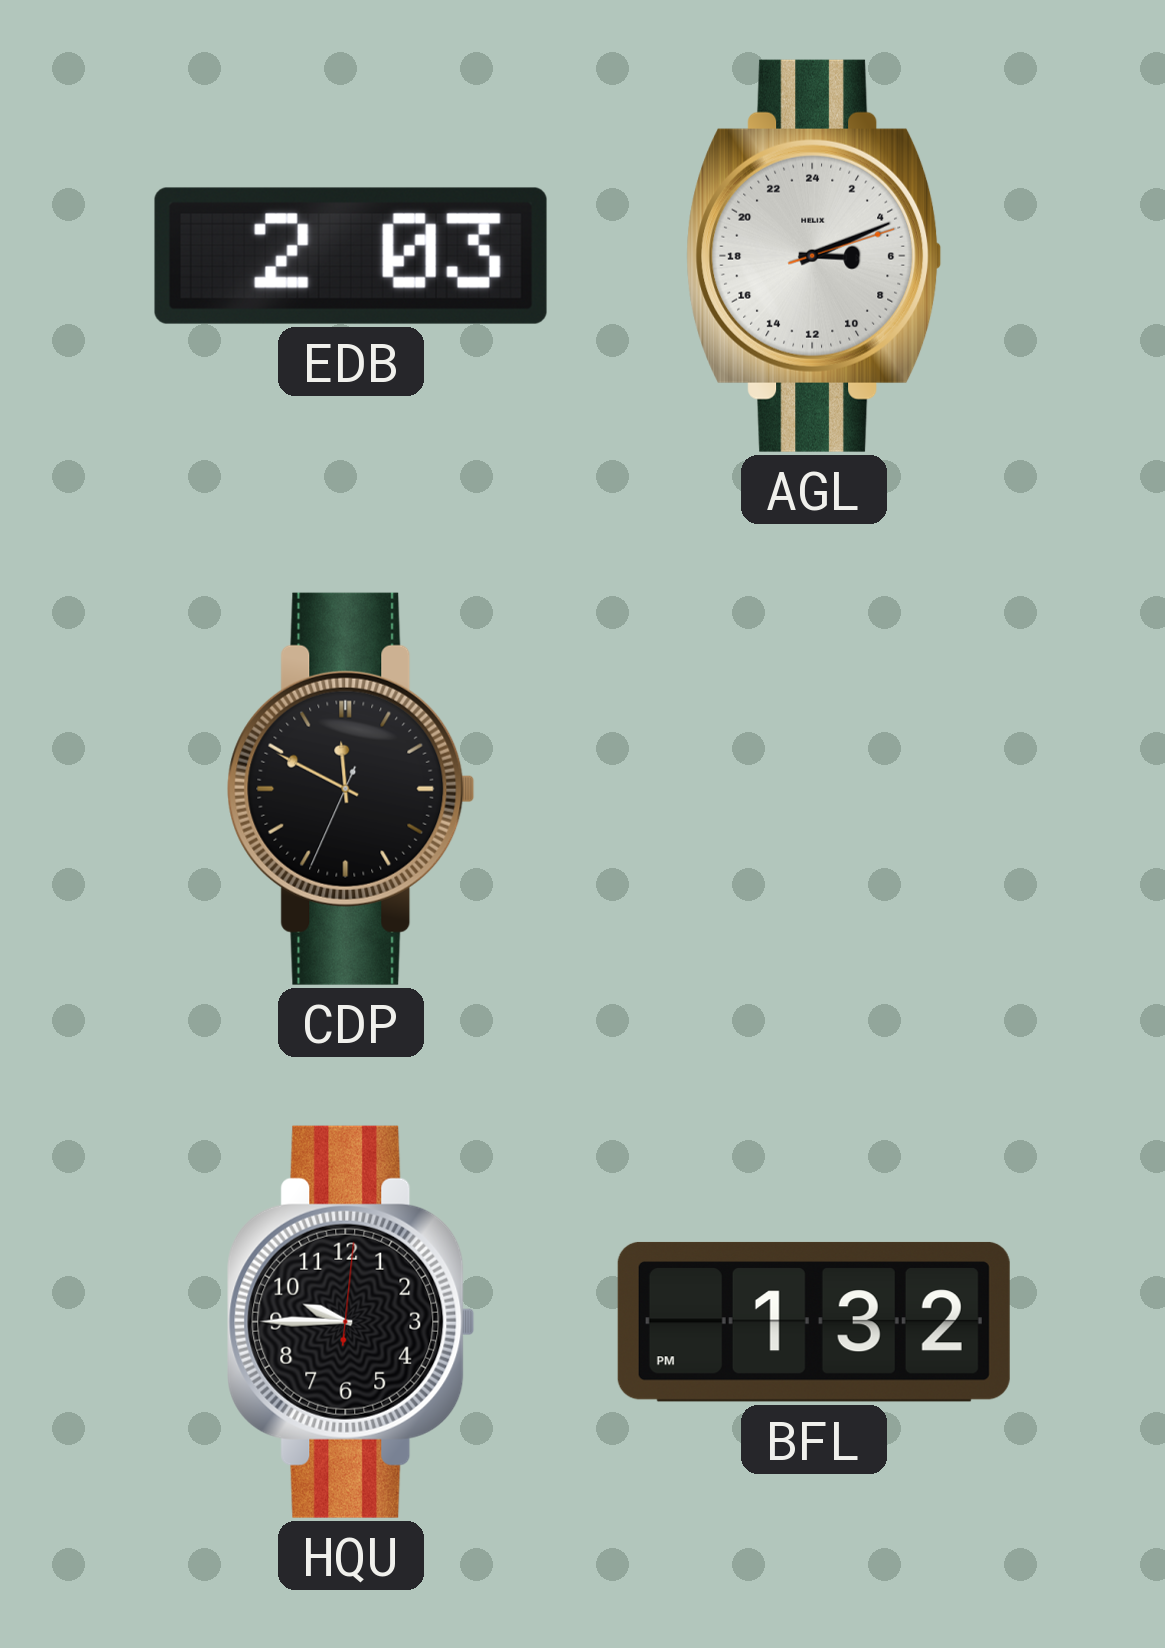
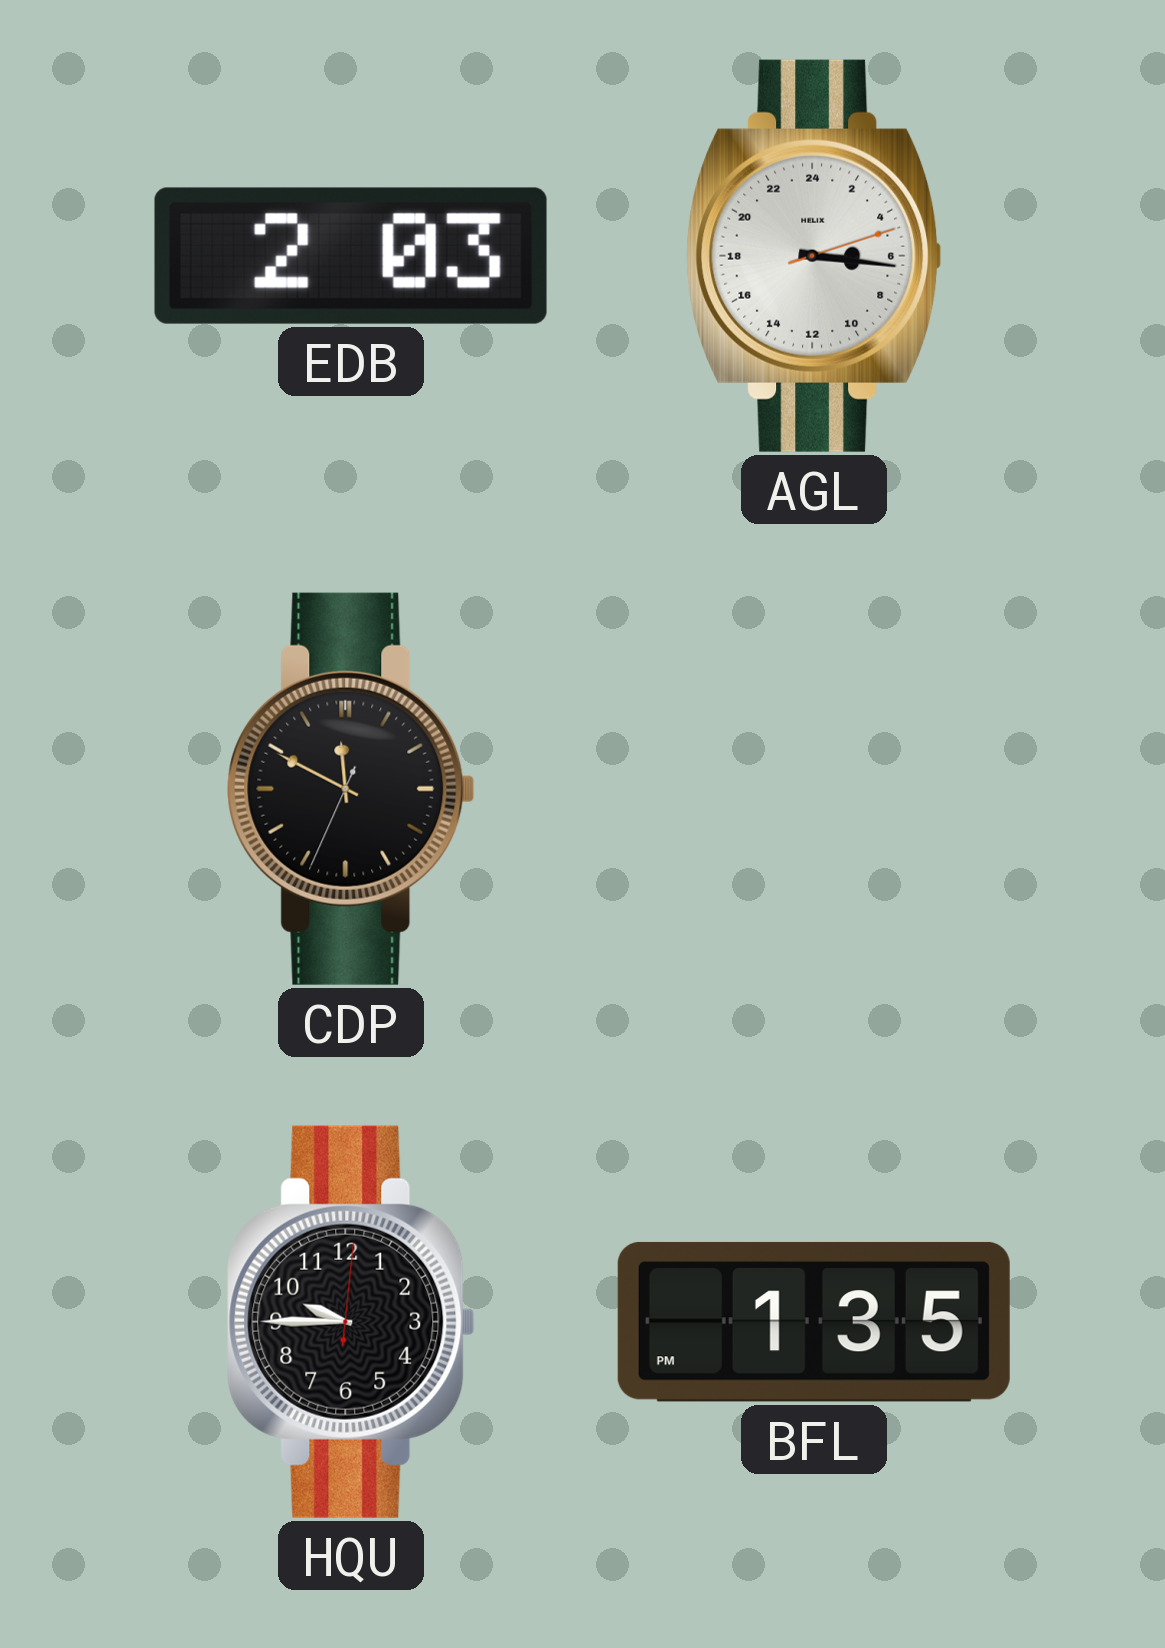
AGL: 6:11 -> 6:16 (814, 256)
BFL: 1:32 -> 1:35 (814, 1322)
